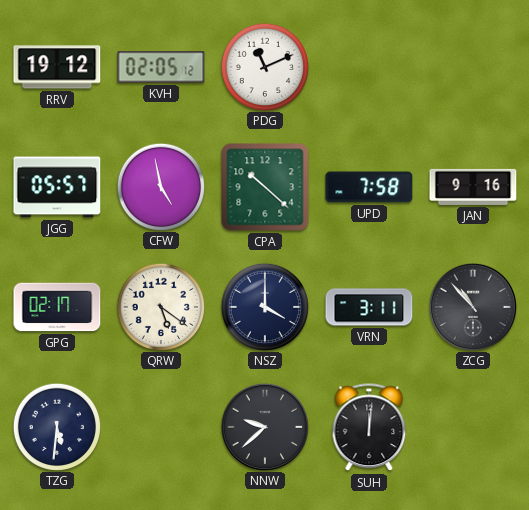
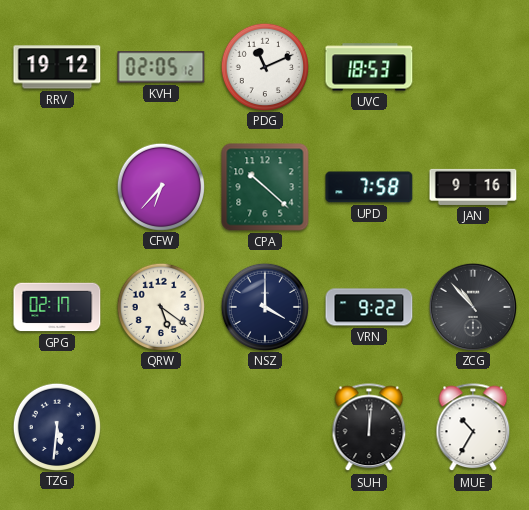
UVC: none -> 18:53 (369, 67)
JGG: 05:57 -> none (57, 187)
CFW: 4:58 -> 6:37 (160, 186)
VRN: 3:11 -> 9:22 (369, 307)
NNW: 9:38 -> none (264, 426)
MUE: none -> 10:35 (473, 428)
